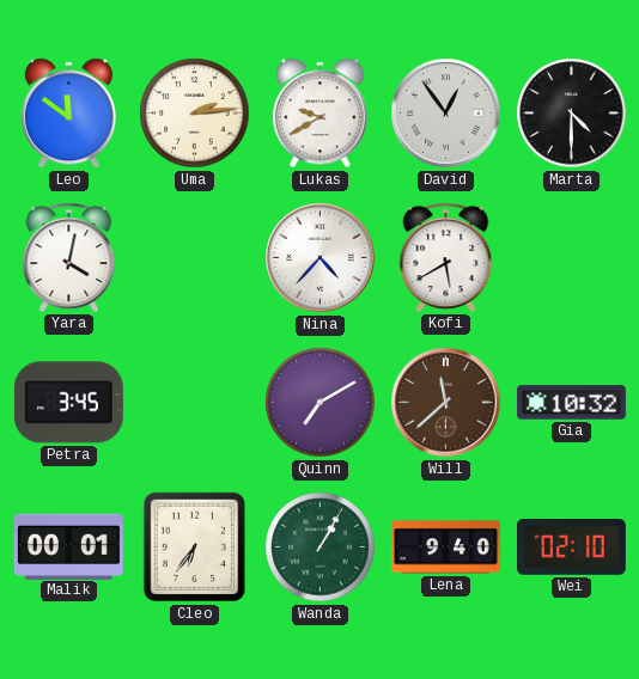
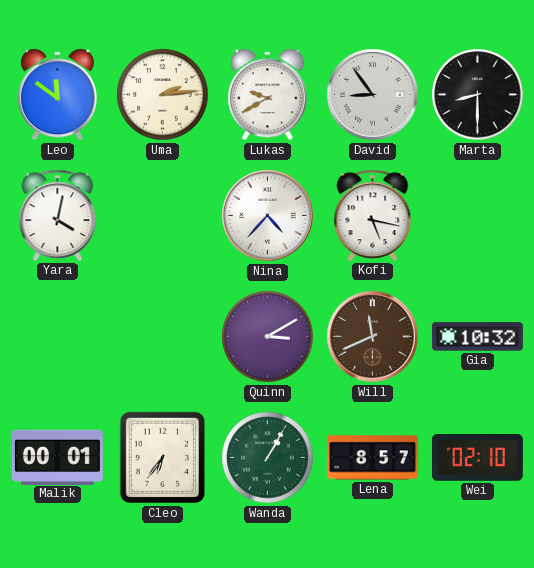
David: 12:54 -> 8:54 (373, 95)
Marta: 4:30 -> 8:30 (478, 95)
Kofi: 5:40 -> 5:17 (373, 215)
Petra: 3:45 -> none (68, 403)
Quinn: 7:10 -> 3:10 (268, 337)
Will: 11:38 -> 11:41 (373, 337)
Lena: 9:40 -> 8:57 (372, 458)
